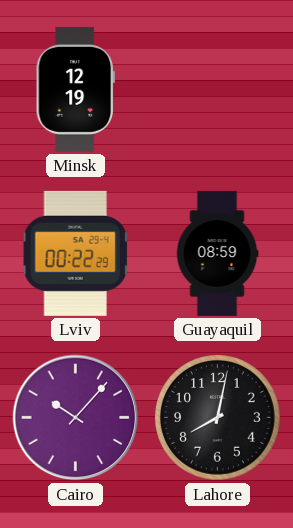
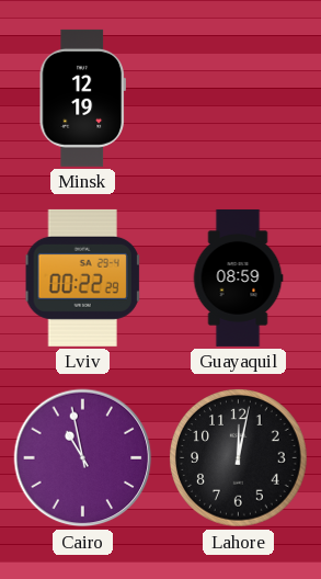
Cairo: 10:07 -> 10:58 (83, 458)
Lahore: 8:02 -> 12:02 (239, 458)
